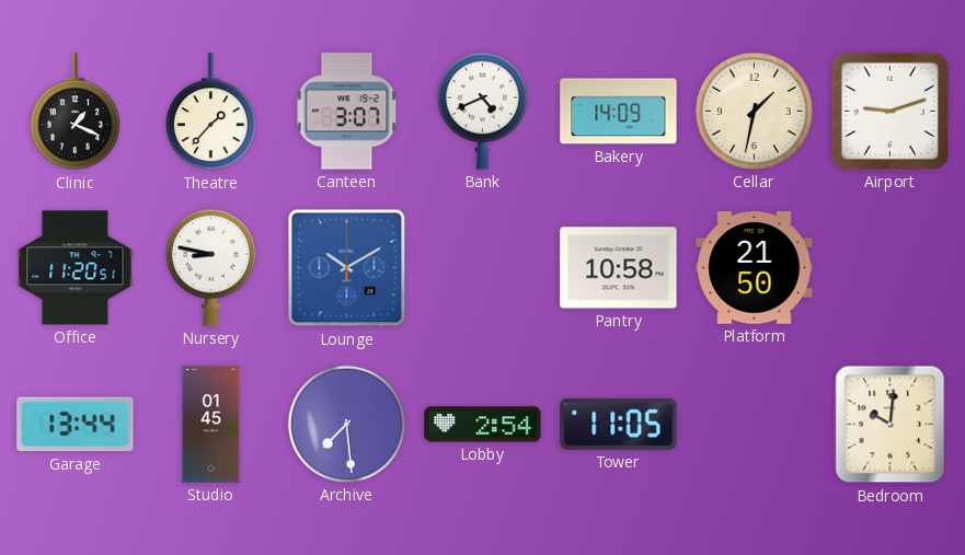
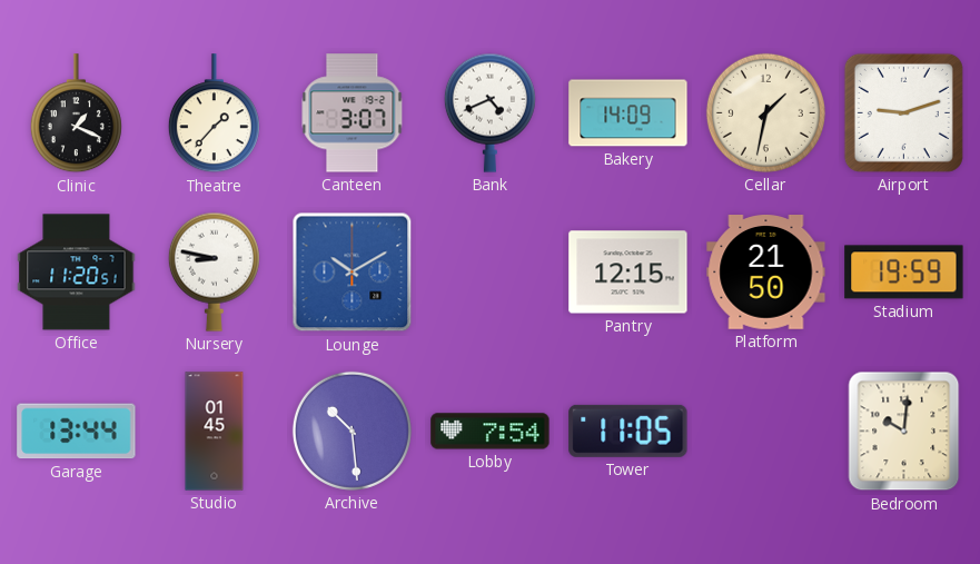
Pantry: 10:58 -> 12:15 (628, 273)
Stadium: none -> 19:59 (904, 273)
Archive: 7:29 -> 10:29 (352, 431)
Lobby: 2:54 -> 7:54 (491, 432)
